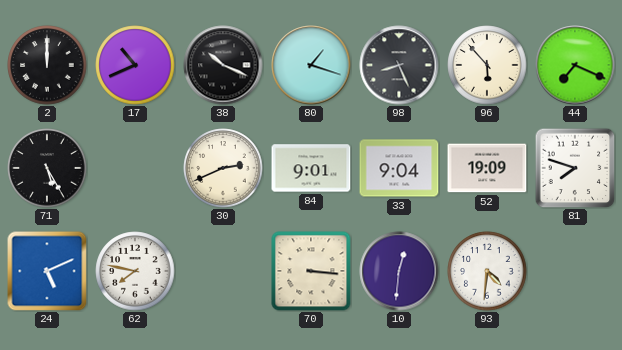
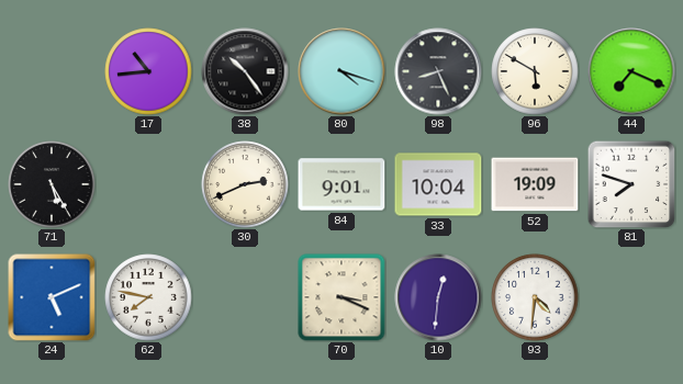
2: 12:00 -> none (47, 65)
17: 10:41 -> 10:44 (148, 71)
38: 10:19 -> 10:24 (245, 71)
80: 1:18 -> 4:18 (341, 71)
96: 5:53 -> 5:50 (535, 71)
33: 9:04 -> 10:04 (438, 184)
70: 3:16 -> 3:19 (341, 297)
